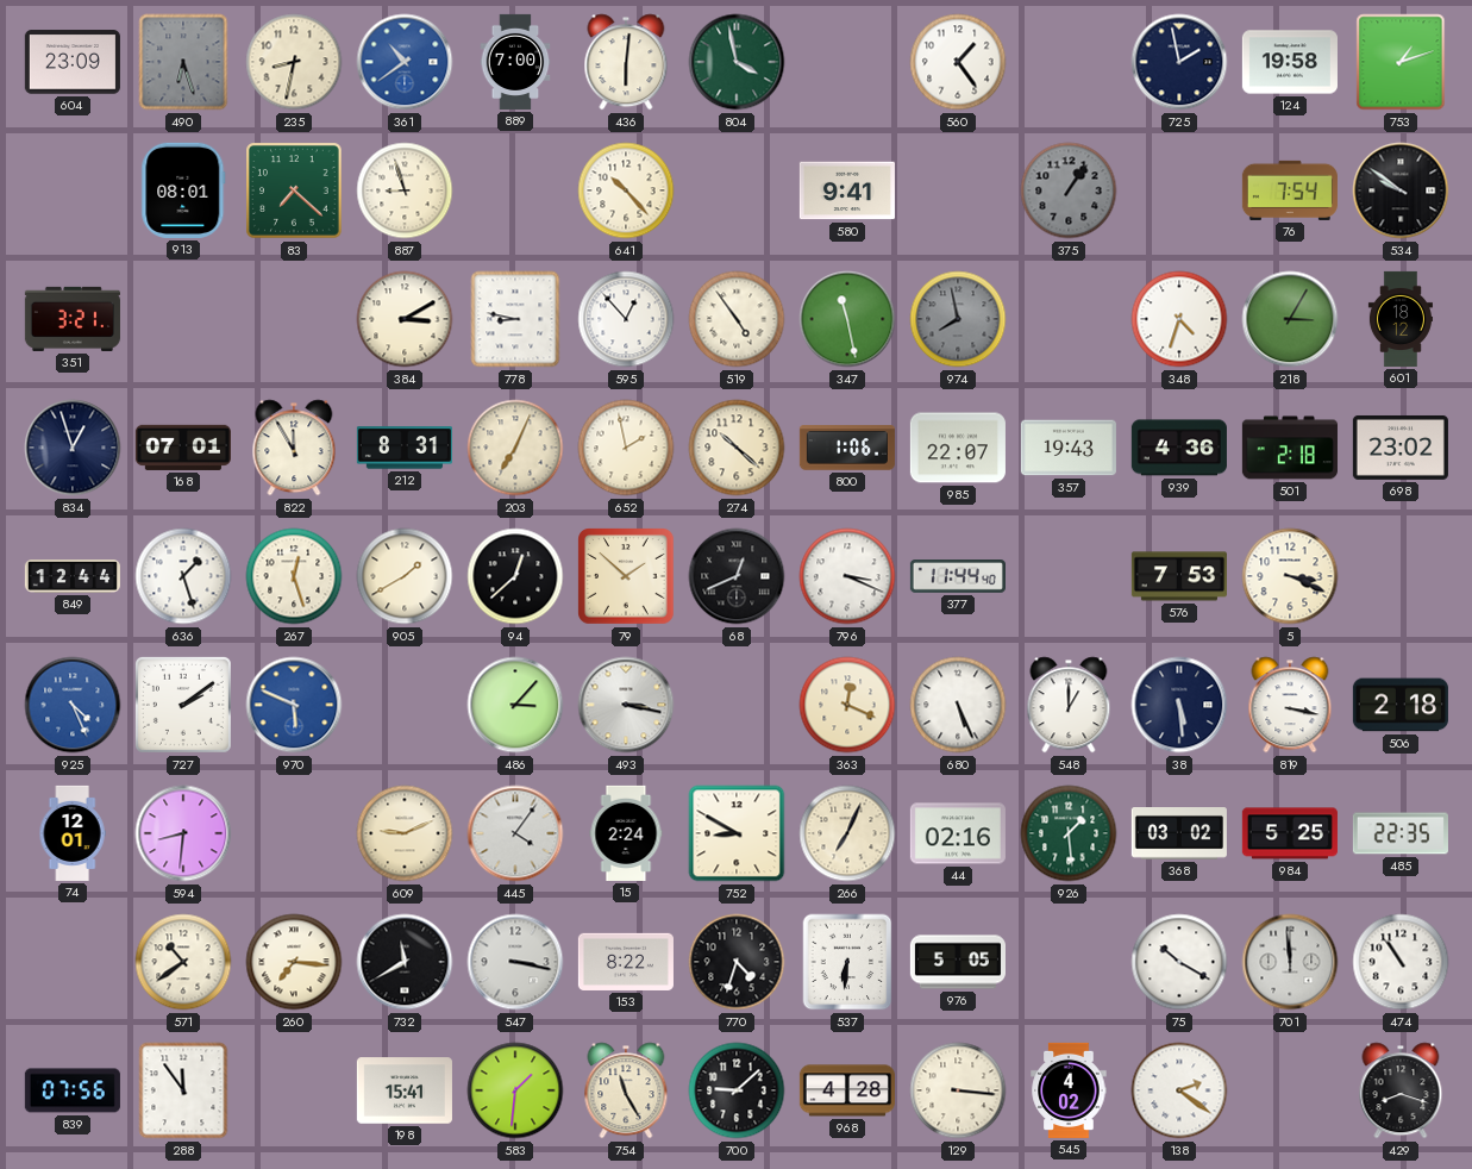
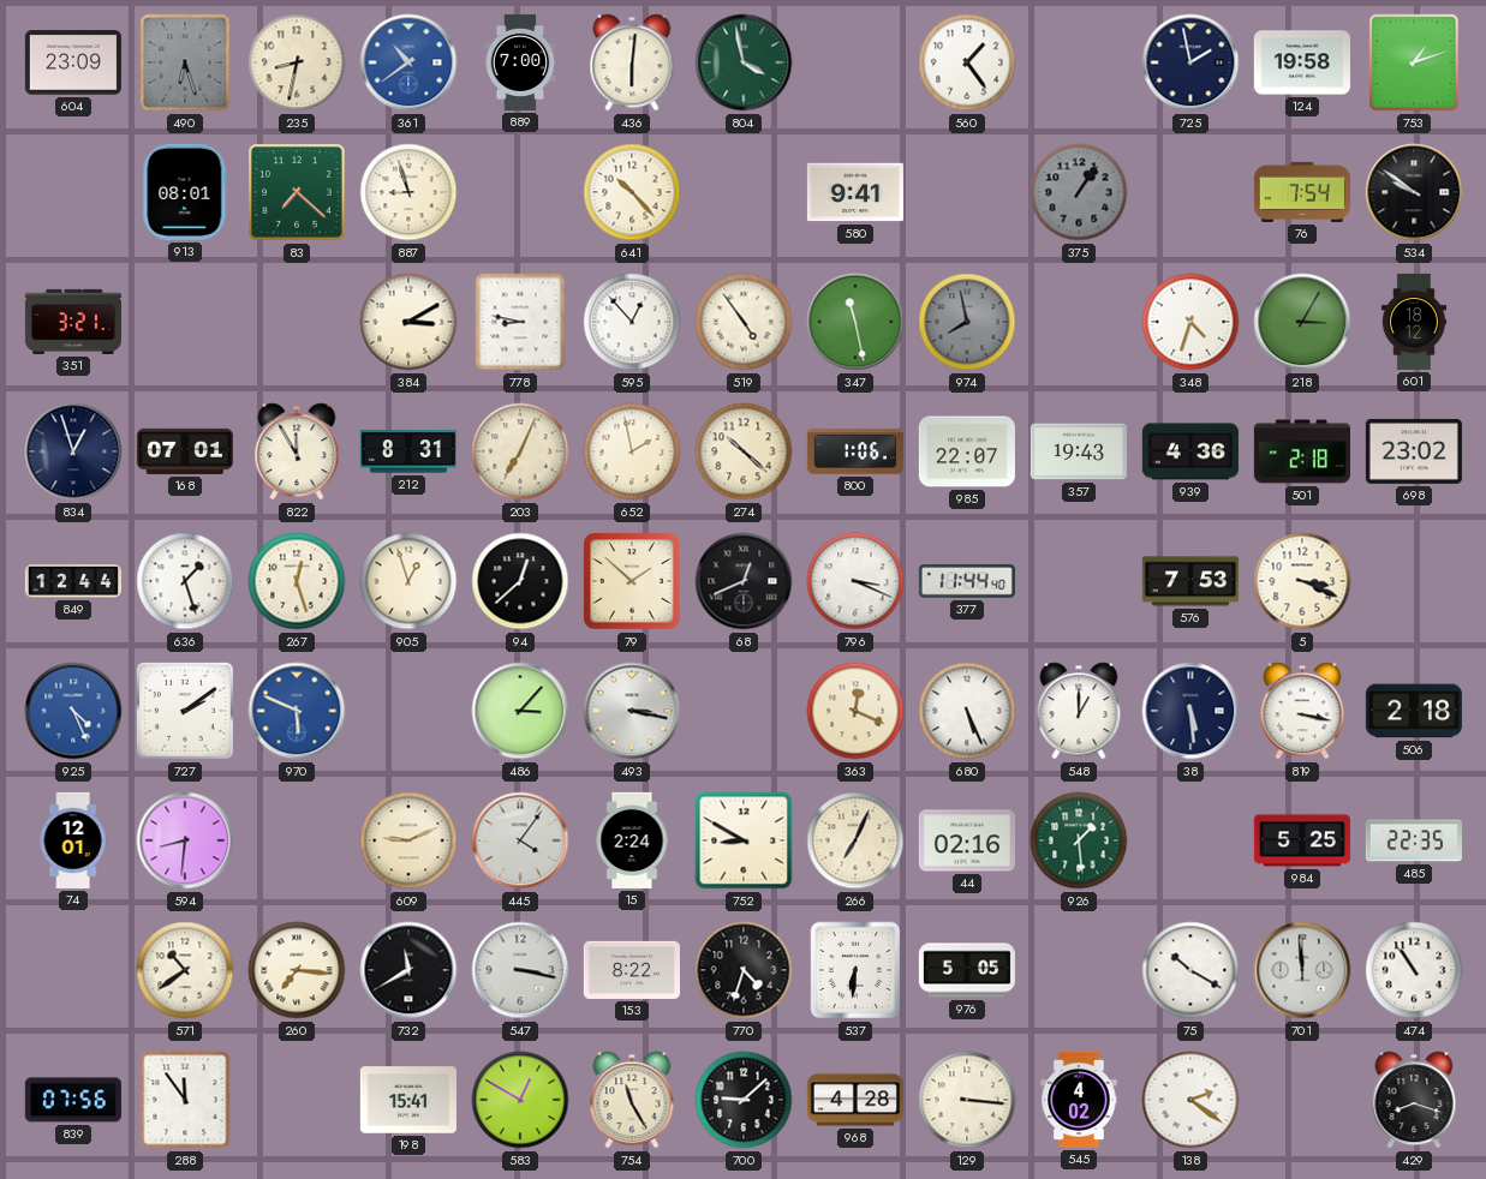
905: 1:40 -> 12:57 (408, 581)
368: 03:02 -> none (1179, 834)
583: 1:31 -> 12:50 (520, 1100)
